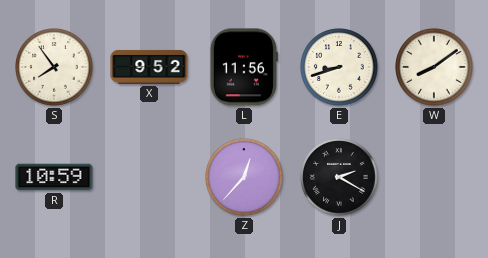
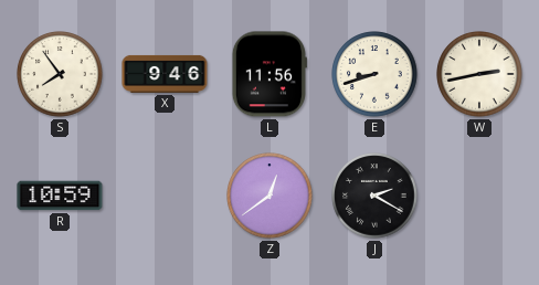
X: 9:52 -> 9:46 (165, 74)
W: 8:09 -> 2:43 (479, 74)
Z: 12:37 -> 12:39 (269, 196)
